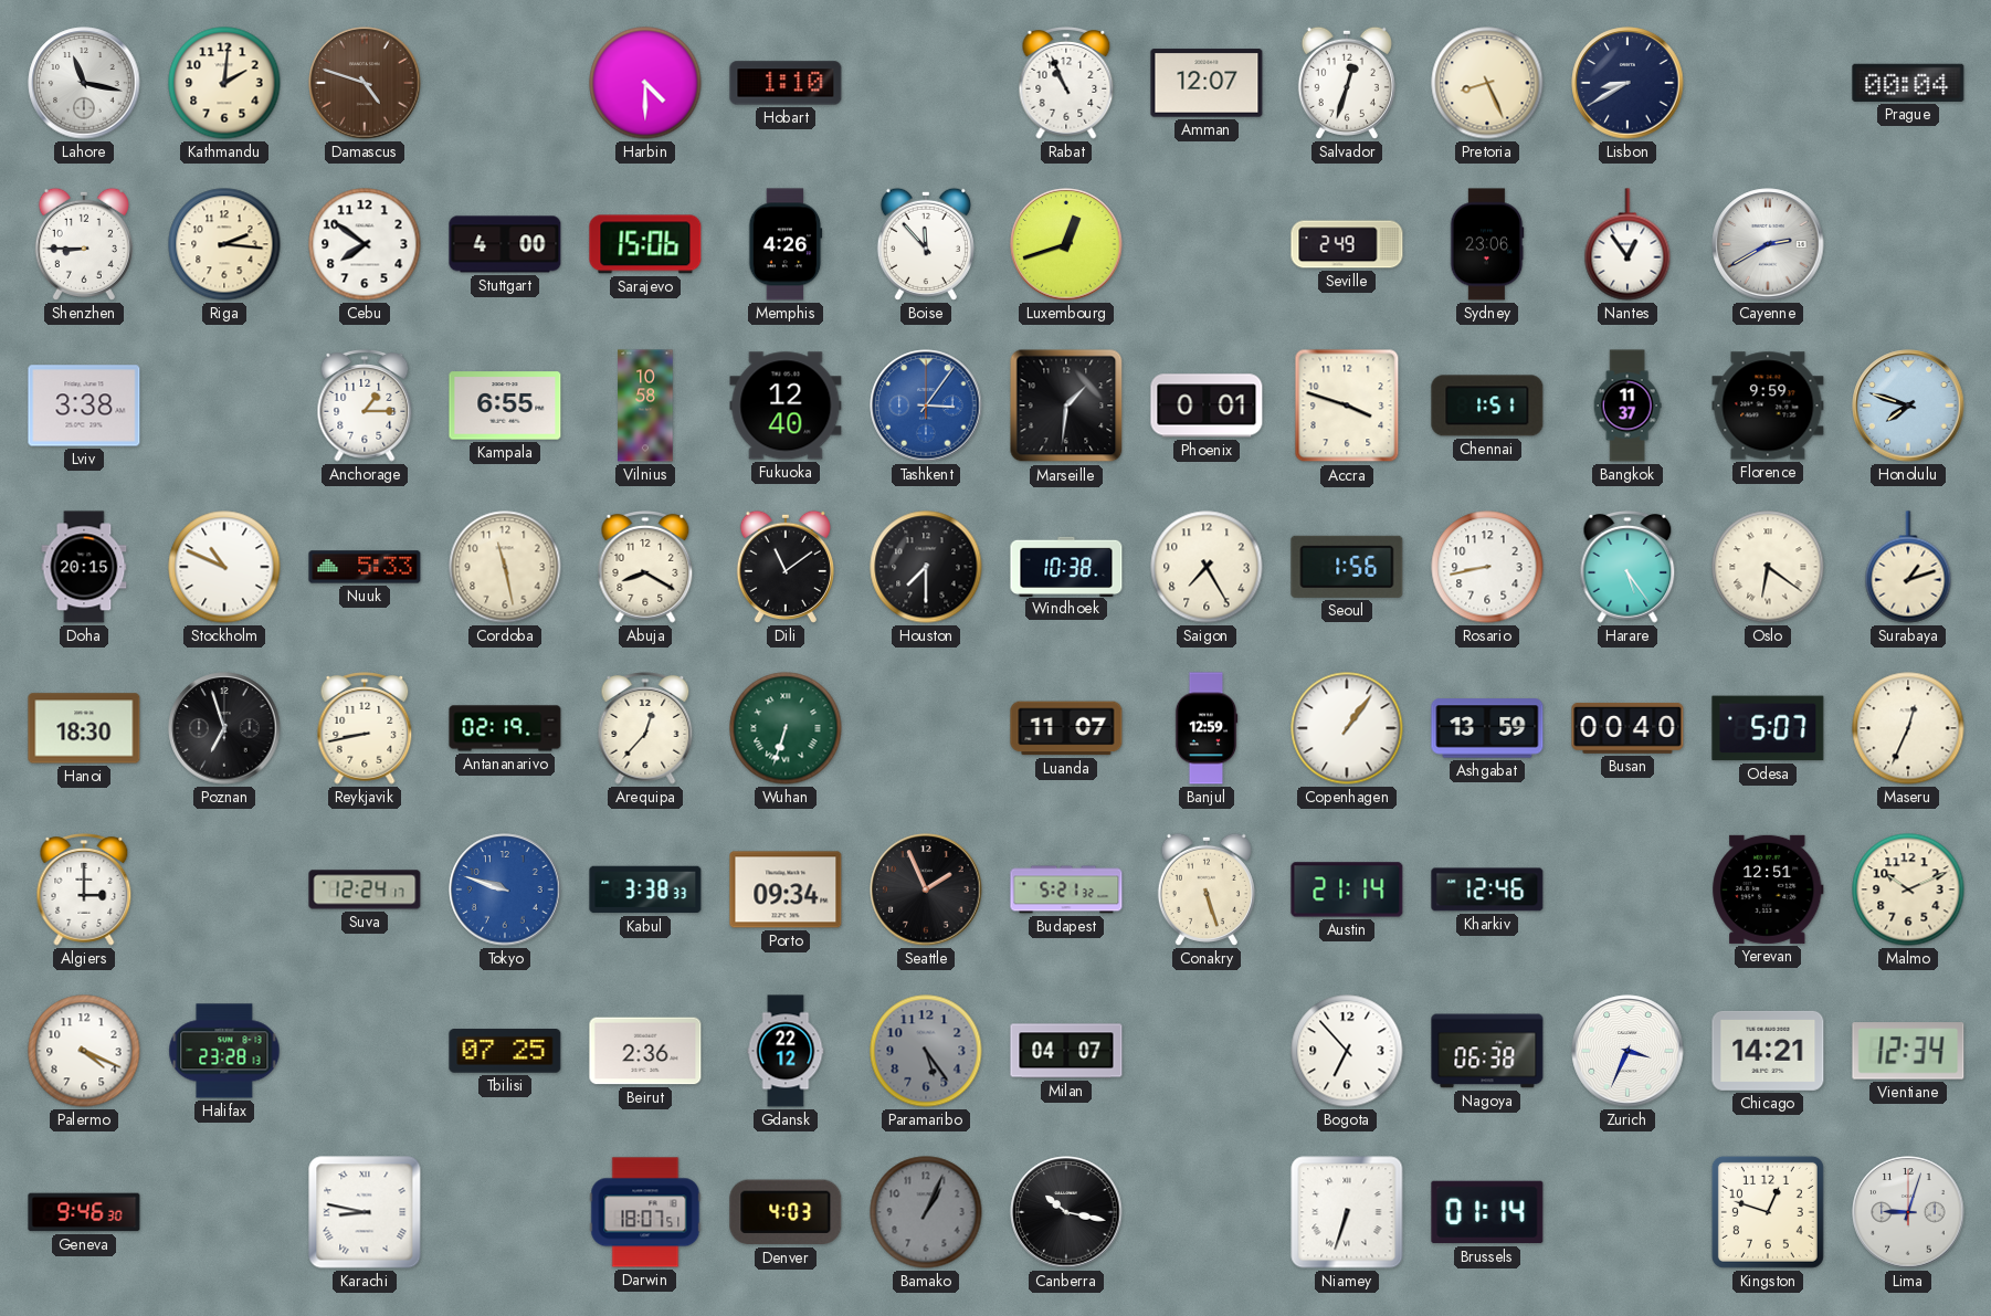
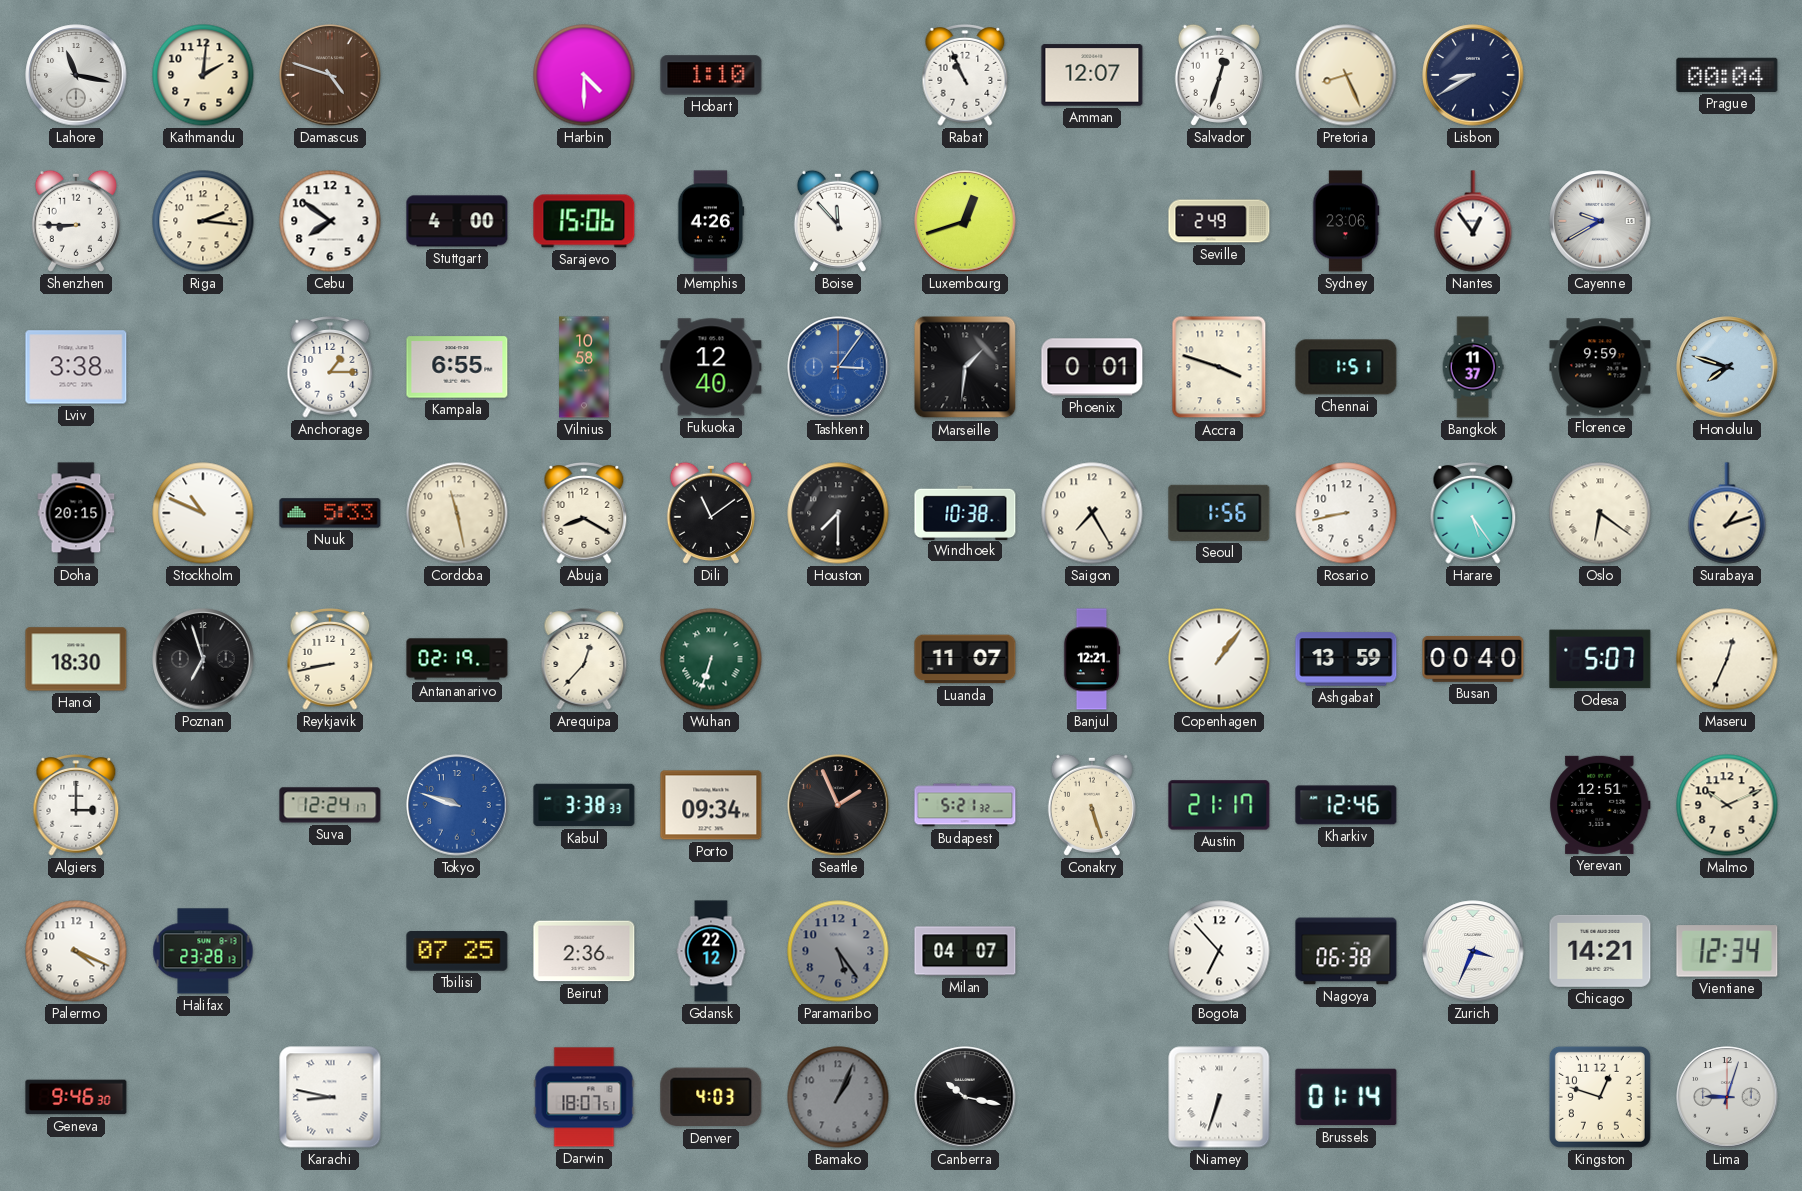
Cayenne: 2:40 -> 9:40 (1600, 221)
Banjul: 12:59 -> 12:21 (1092, 659)
Austin: 21:14 -> 21:17 (1219, 805)
